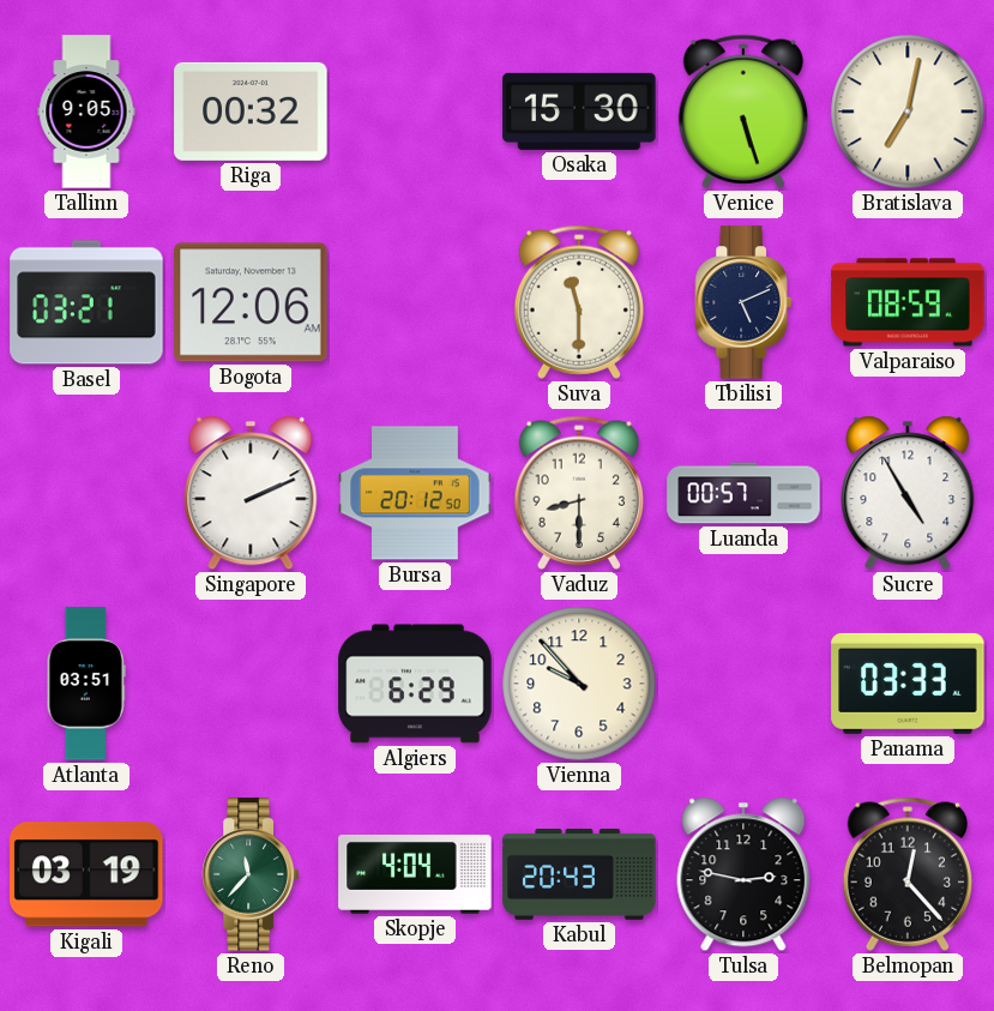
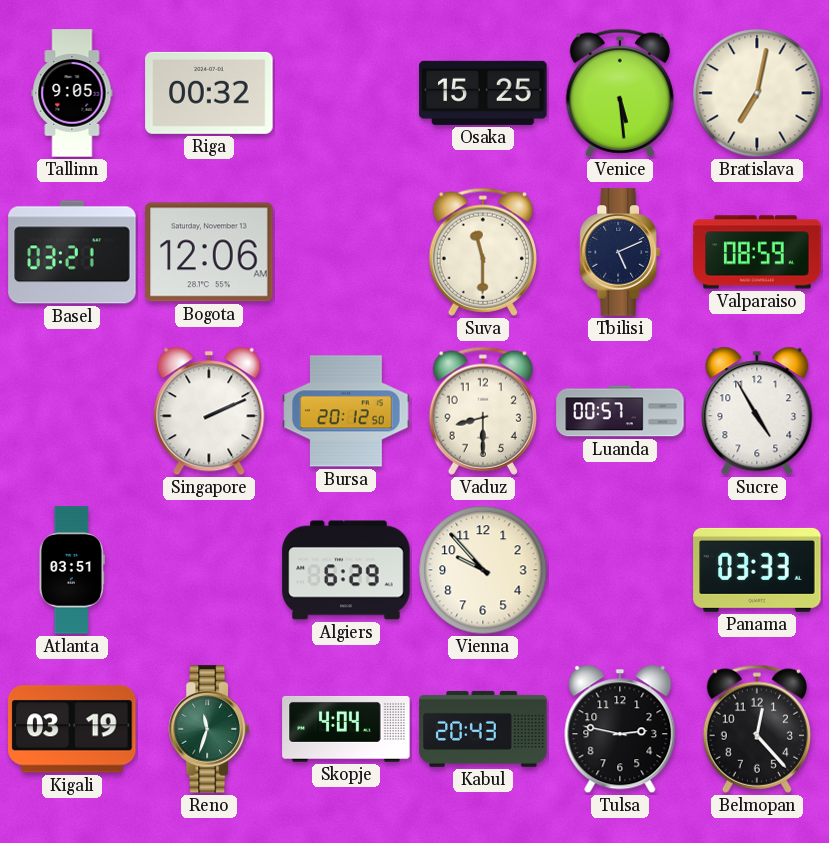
Osaka: 15:30 -> 15:25 (483, 93)
Venice: 5:27 -> 5:29 (620, 93)
Reno: 11:37 -> 11:33 (209, 729)
